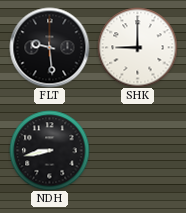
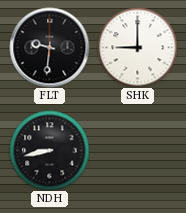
FLT: 9:29 -> 9:31 (49, 47)
